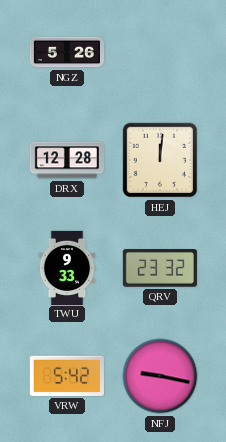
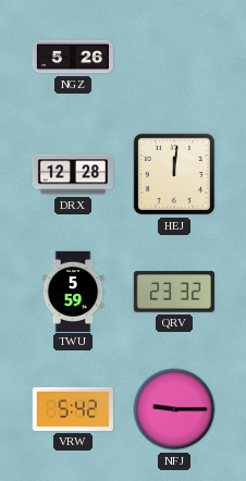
TWU: 9:33 -> 5:59 (73, 291)
NFJ: 9:17 -> 9:15 (174, 409)
